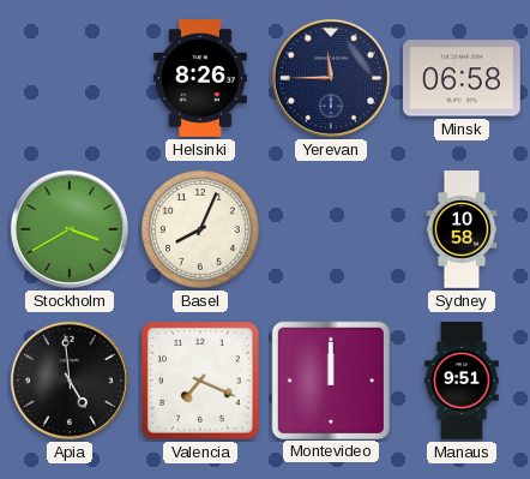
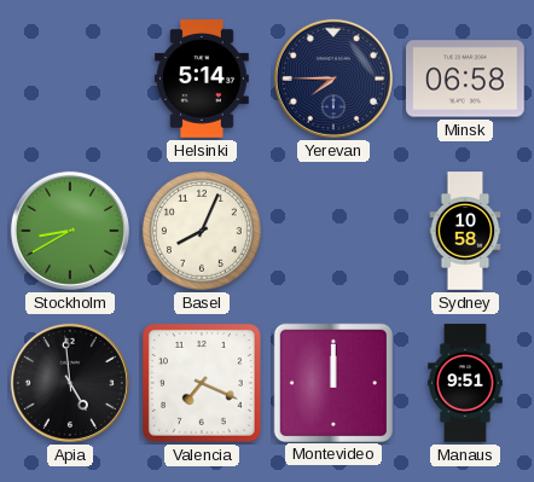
Helsinki: 8:26 -> 5:14 (202, 80)
Yerevan: 11:45 -> 7:45 (333, 79)
Stockholm: 3:40 -> 8:40 (70, 231)
